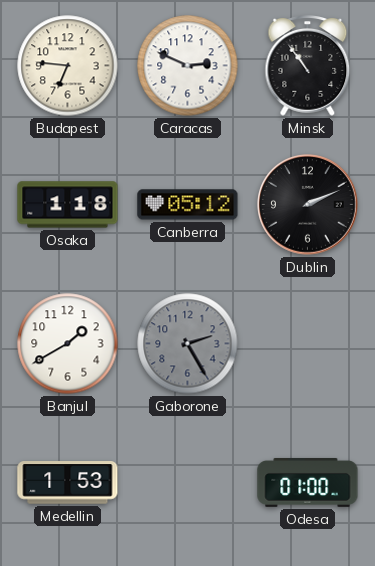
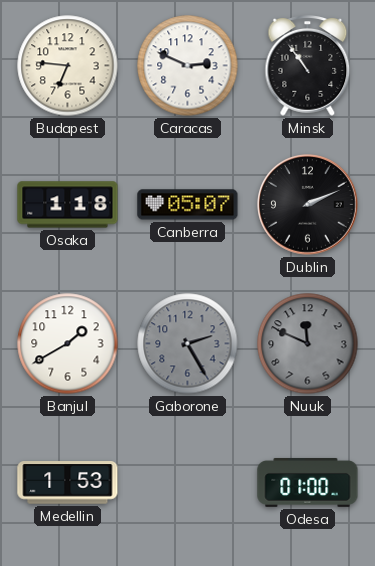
Canberra: 05:12 -> 05:07 (188, 205)
Nuuk: none -> 11:49 (308, 344)
